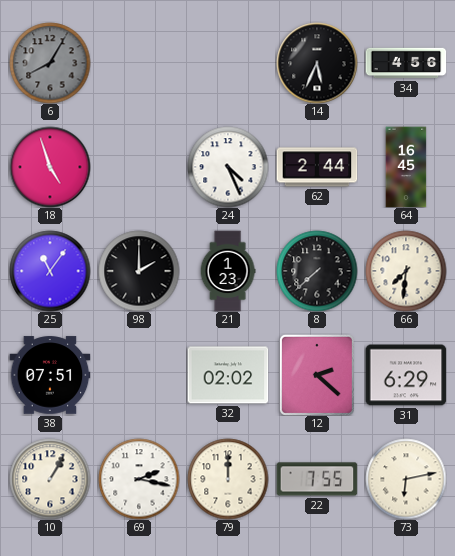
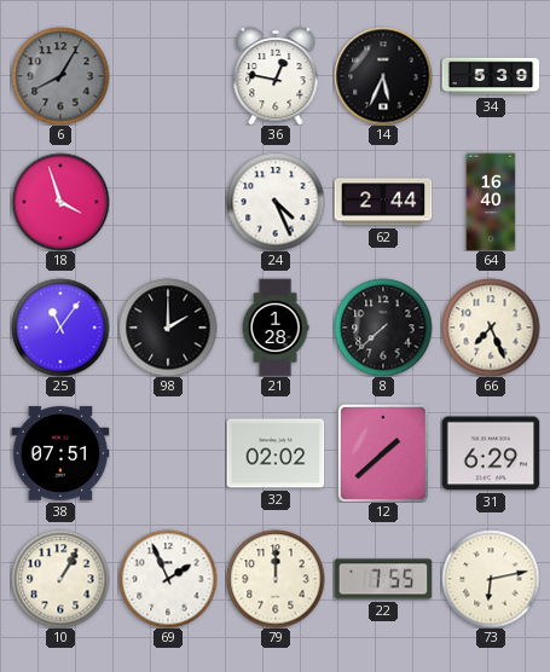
36: none -> 12:47 (276, 76)
34: 4:56 -> 5:39 (491, 76)
18: 4:57 -> 3:57 (60, 202)
64: 16:45 -> 16:40 (491, 202)
21: 1:23 -> 1:28 (276, 328)
66: 7:31 -> 7:26 (491, 328)
12: 2:22 -> 1:38 (383, 453)
69: 2:17 -> 1:56 (168, 579)
